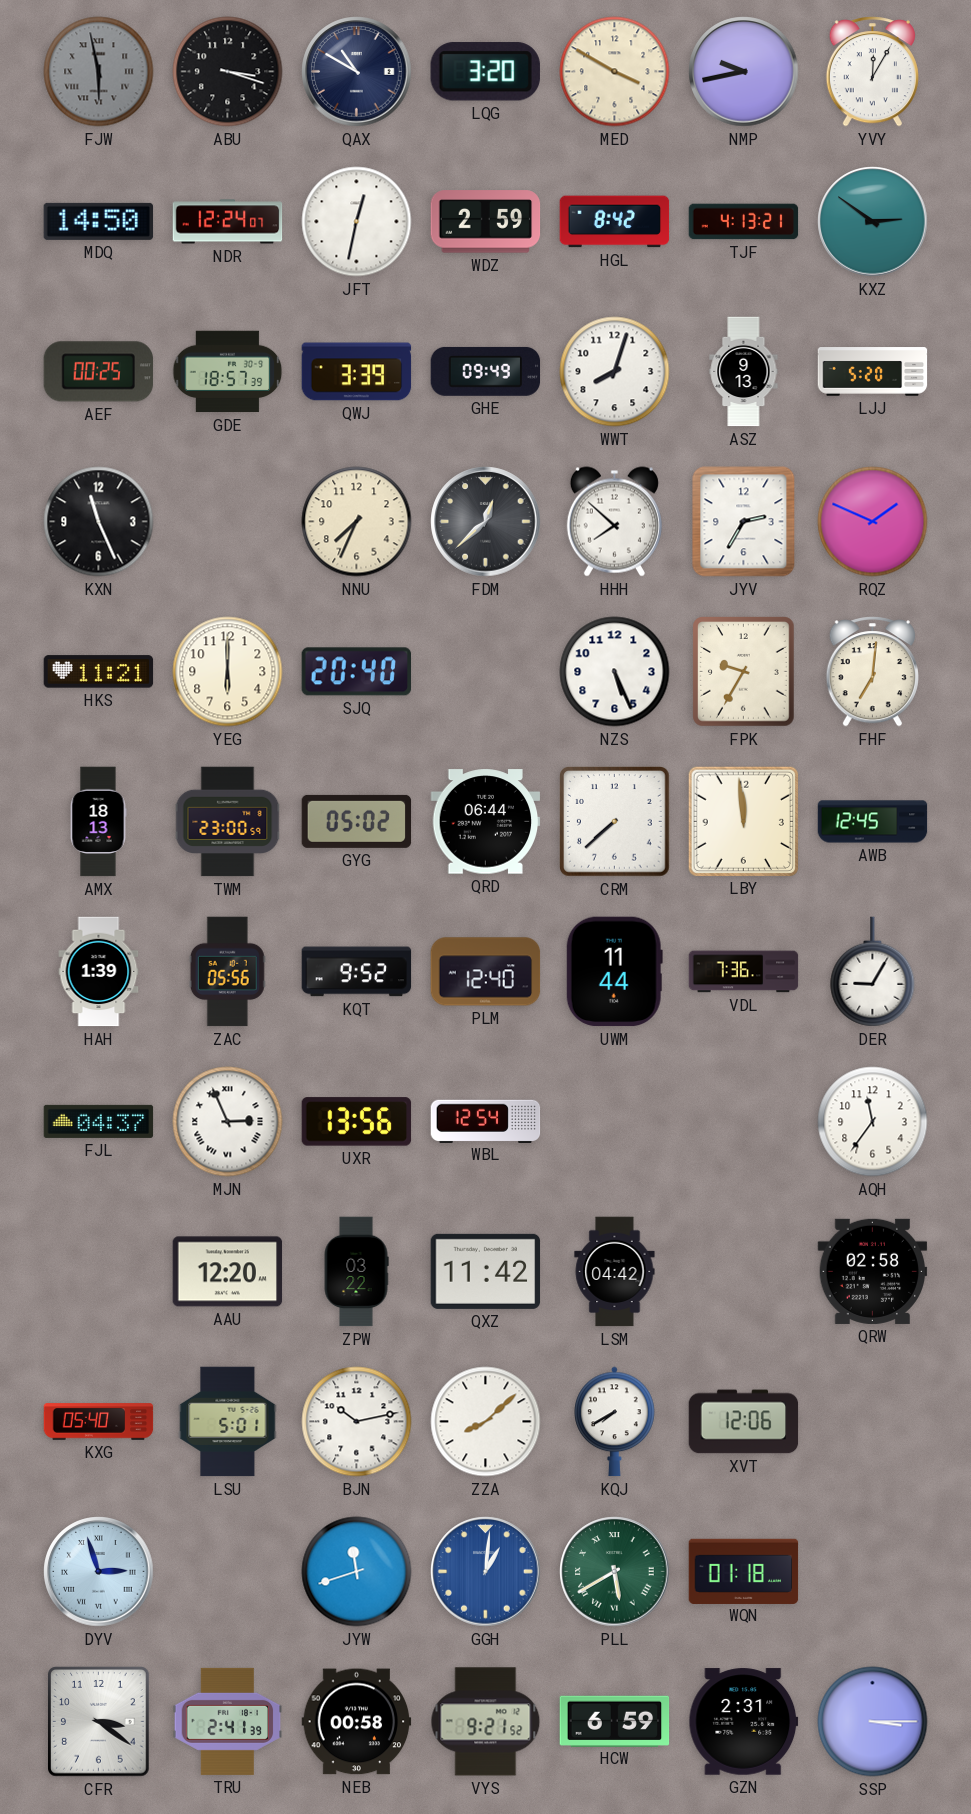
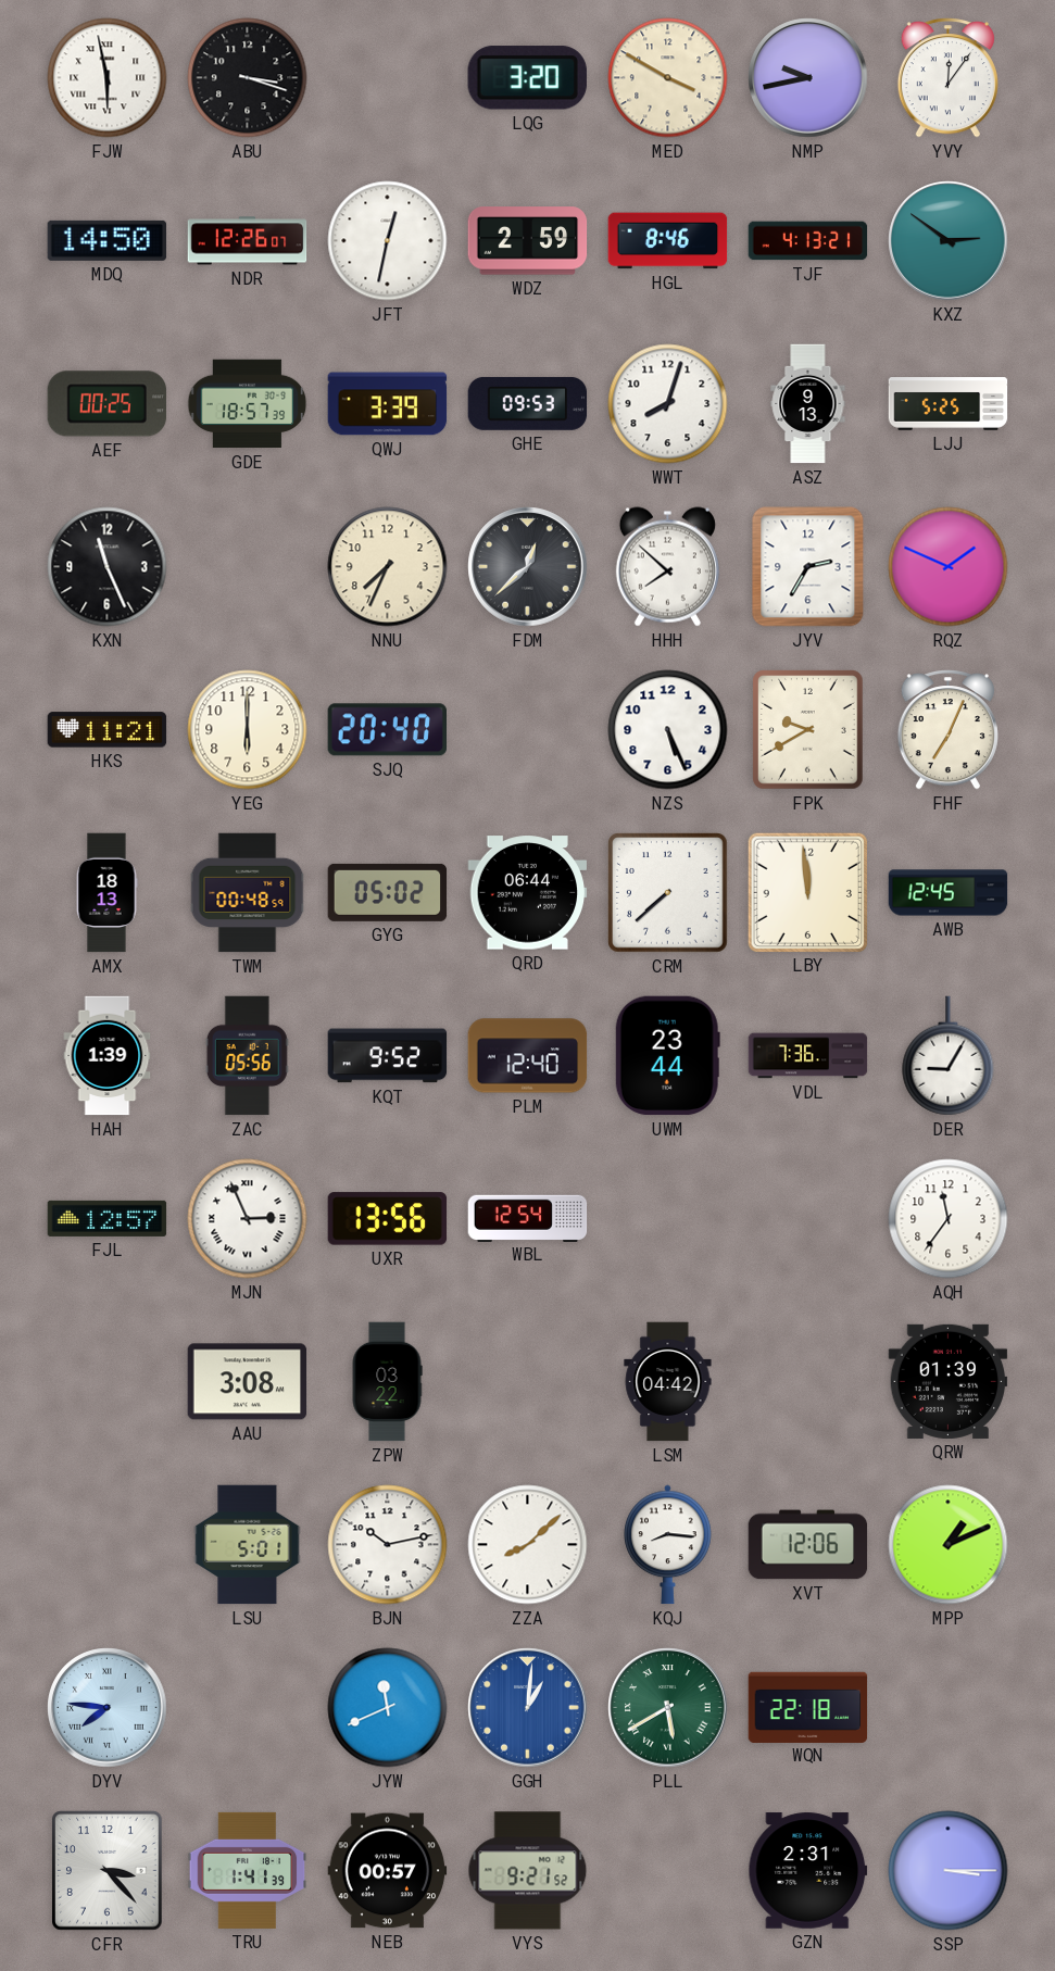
FJW dial: grey -> white (108, 78)
QAX: 10:50 -> none (357, 72)
YVY: 12:05 -> 12:06 (947, 78)
NDR: 12:24 -> 12:26 (248, 241)
HGL: 8:42 -> 8:46 (668, 241)
GHE: 09:49 -> 09:53 (528, 403)
LJJ: 5:20 -> 5:25 (949, 404)
FPK: 9:35 -> 9:40 (808, 730)
FHF: 7:01 -> 7:04 (947, 730)
TWM: 23:00 -> 00:48 (248, 893)
UWM: 11:44 -> 23:44 (667, 1056)
FJL: 04:37 -> 12:57 (108, 1218)
AAU: 12:20 -> 3:08 (248, 1382)
QXZ: 11:42 -> none (486, 1271)
QRW: 02:58 -> 01:39 (949, 1381)
KXG: 05:40 -> none (99, 1422)
KQJ: 7:40 -> 8:16 (668, 1545)
MPP: none -> 1:11 (949, 1545)
DYV: 2:57 -> 7:46 (108, 1708)
JYW: 11:42 -> 11:41 (388, 1708)
WQN: 01:18 -> 22:18 (808, 1707)
CFR: 3:21 -> 3:23 (108, 1871)
TRU: 2:41 -> 1:41 (248, 1870)
NEB: 00:58 -> 00:57 (388, 1871)
HCW: 6:59 -> none (615, 1721)
